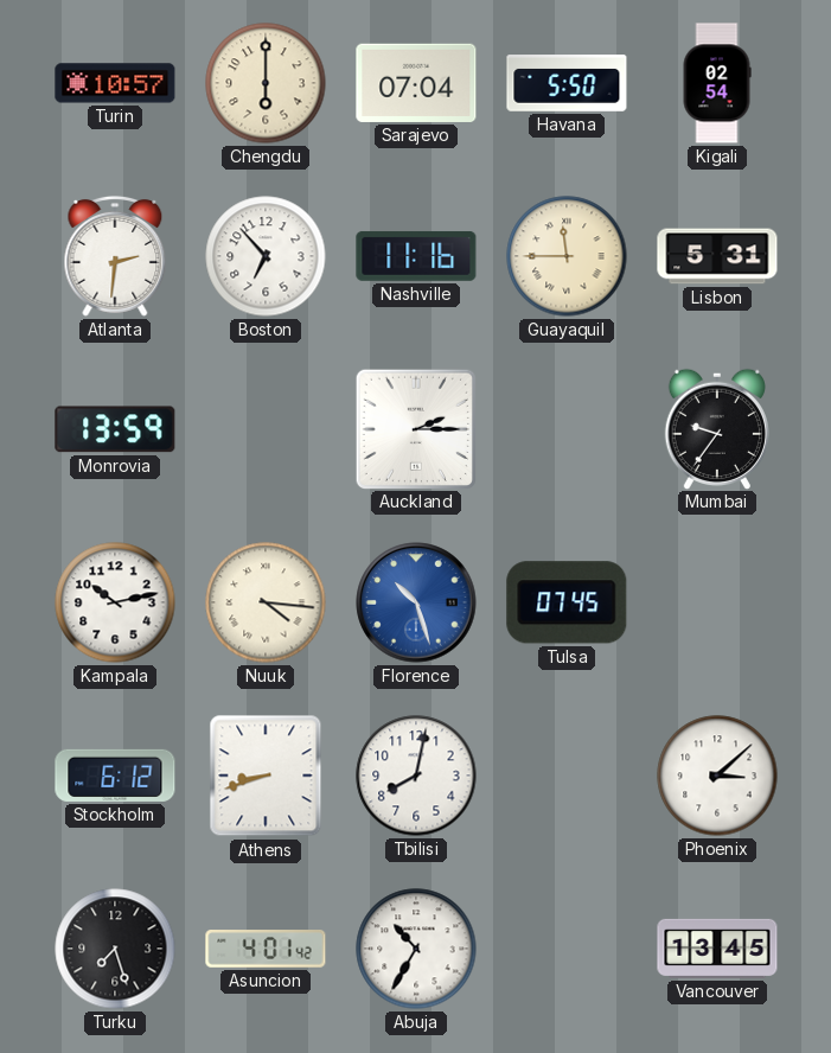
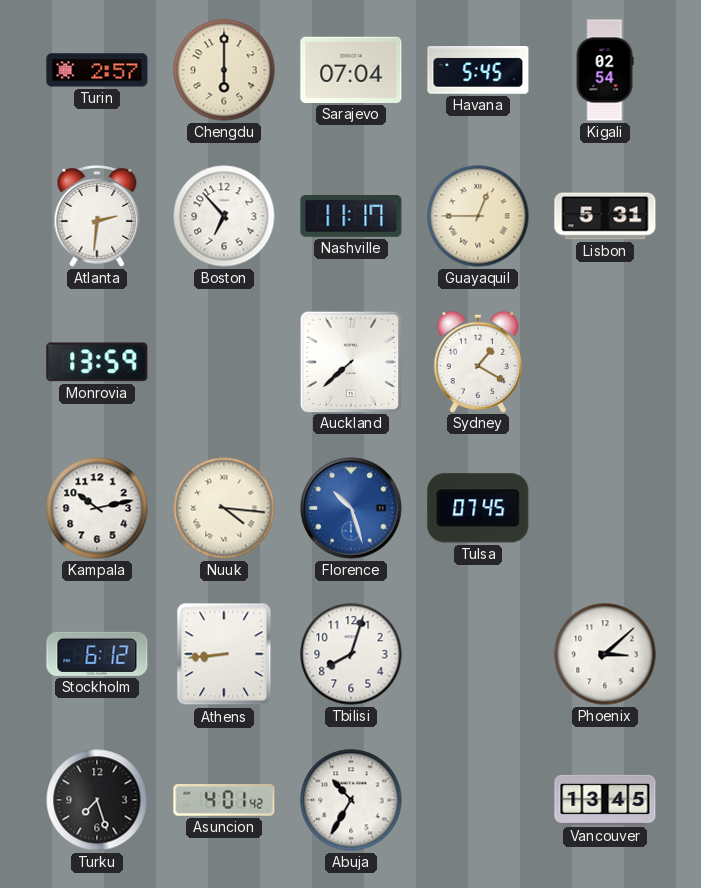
Turin: 10:57 -> 2:57 (97, 70)
Havana: 5:50 -> 5:45 (478, 70)
Nashville: 11:16 -> 11:17 (351, 216)
Guayaquil: 11:45 -> 12:45 (478, 216)
Auckland: 2:15 -> 7:38 (350, 361)
Sydney: none -> 1:20 (478, 361)
Mumbai: 9:36 -> none (717, 428)
Athens: 8:42 -> 8:44 (224, 654)
Tbilisi: 8:02 -> 8:03 (351, 654)
